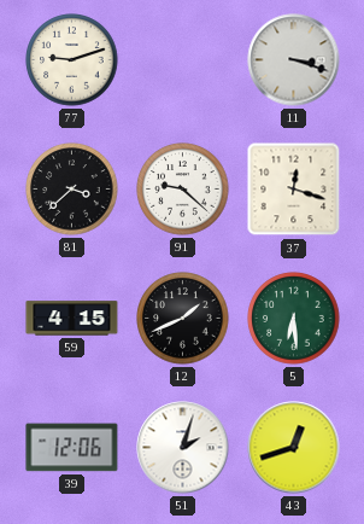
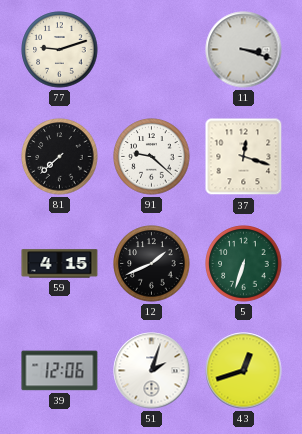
81: 3:38 -> 7:38 (60, 157)
5: 6:29 -> 6:33 (244, 264)
